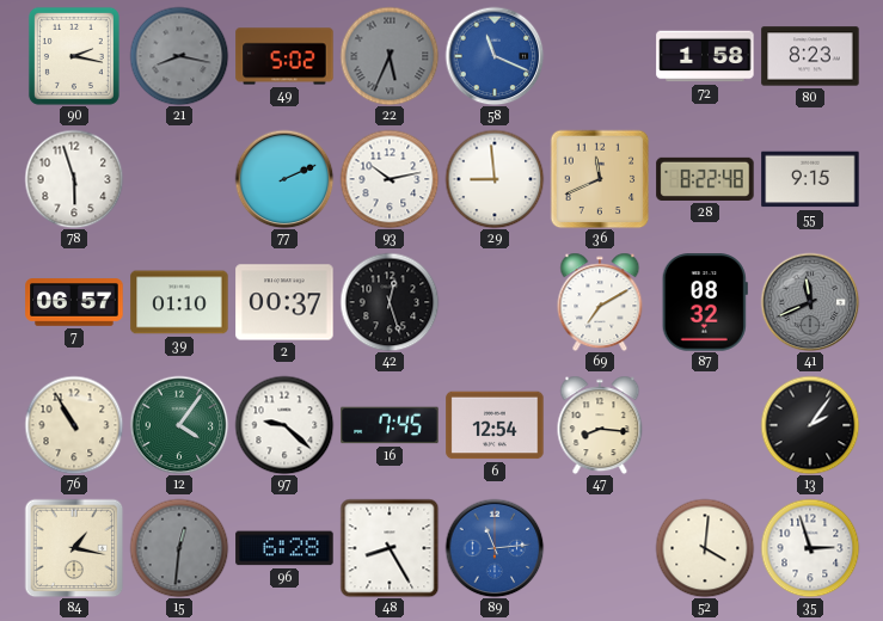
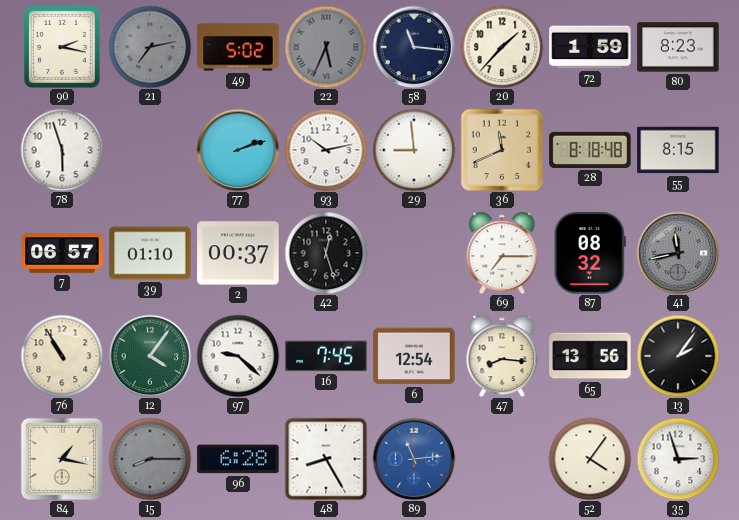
21: 8:17 -> 7:13 (150, 47)
58: 11:19 -> 11:16 (414, 47)
58 dial: blue -> navy (414, 47)
20: none -> 1:37 (502, 47)
72: 1:58 -> 1:59 (590, 47)
77: 2:11 -> 2:12 (238, 150)
28: 8:22 -> 8:18 (590, 150)
55: 9:15 -> 8:15 (678, 150)
69: 7:10 -> 7:15 (502, 253)
41: 11:41 -> 11:43 (678, 253)
65: none -> 13:56 (590, 356)
15: 12:31 -> 8:15 (150, 459)
52: 4:01 -> 4:06 (590, 459)
